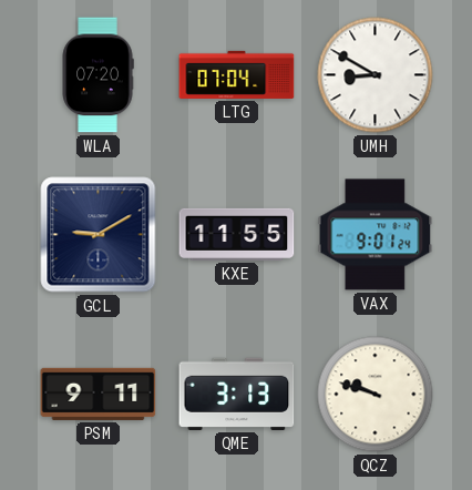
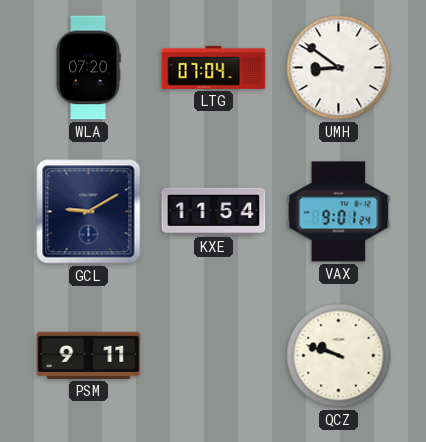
UMH: 8:50 -> 8:51 (339, 68)
KXE: 11:55 -> 11:54 (214, 211)
QME: 3:13 -> none (237, 394)
